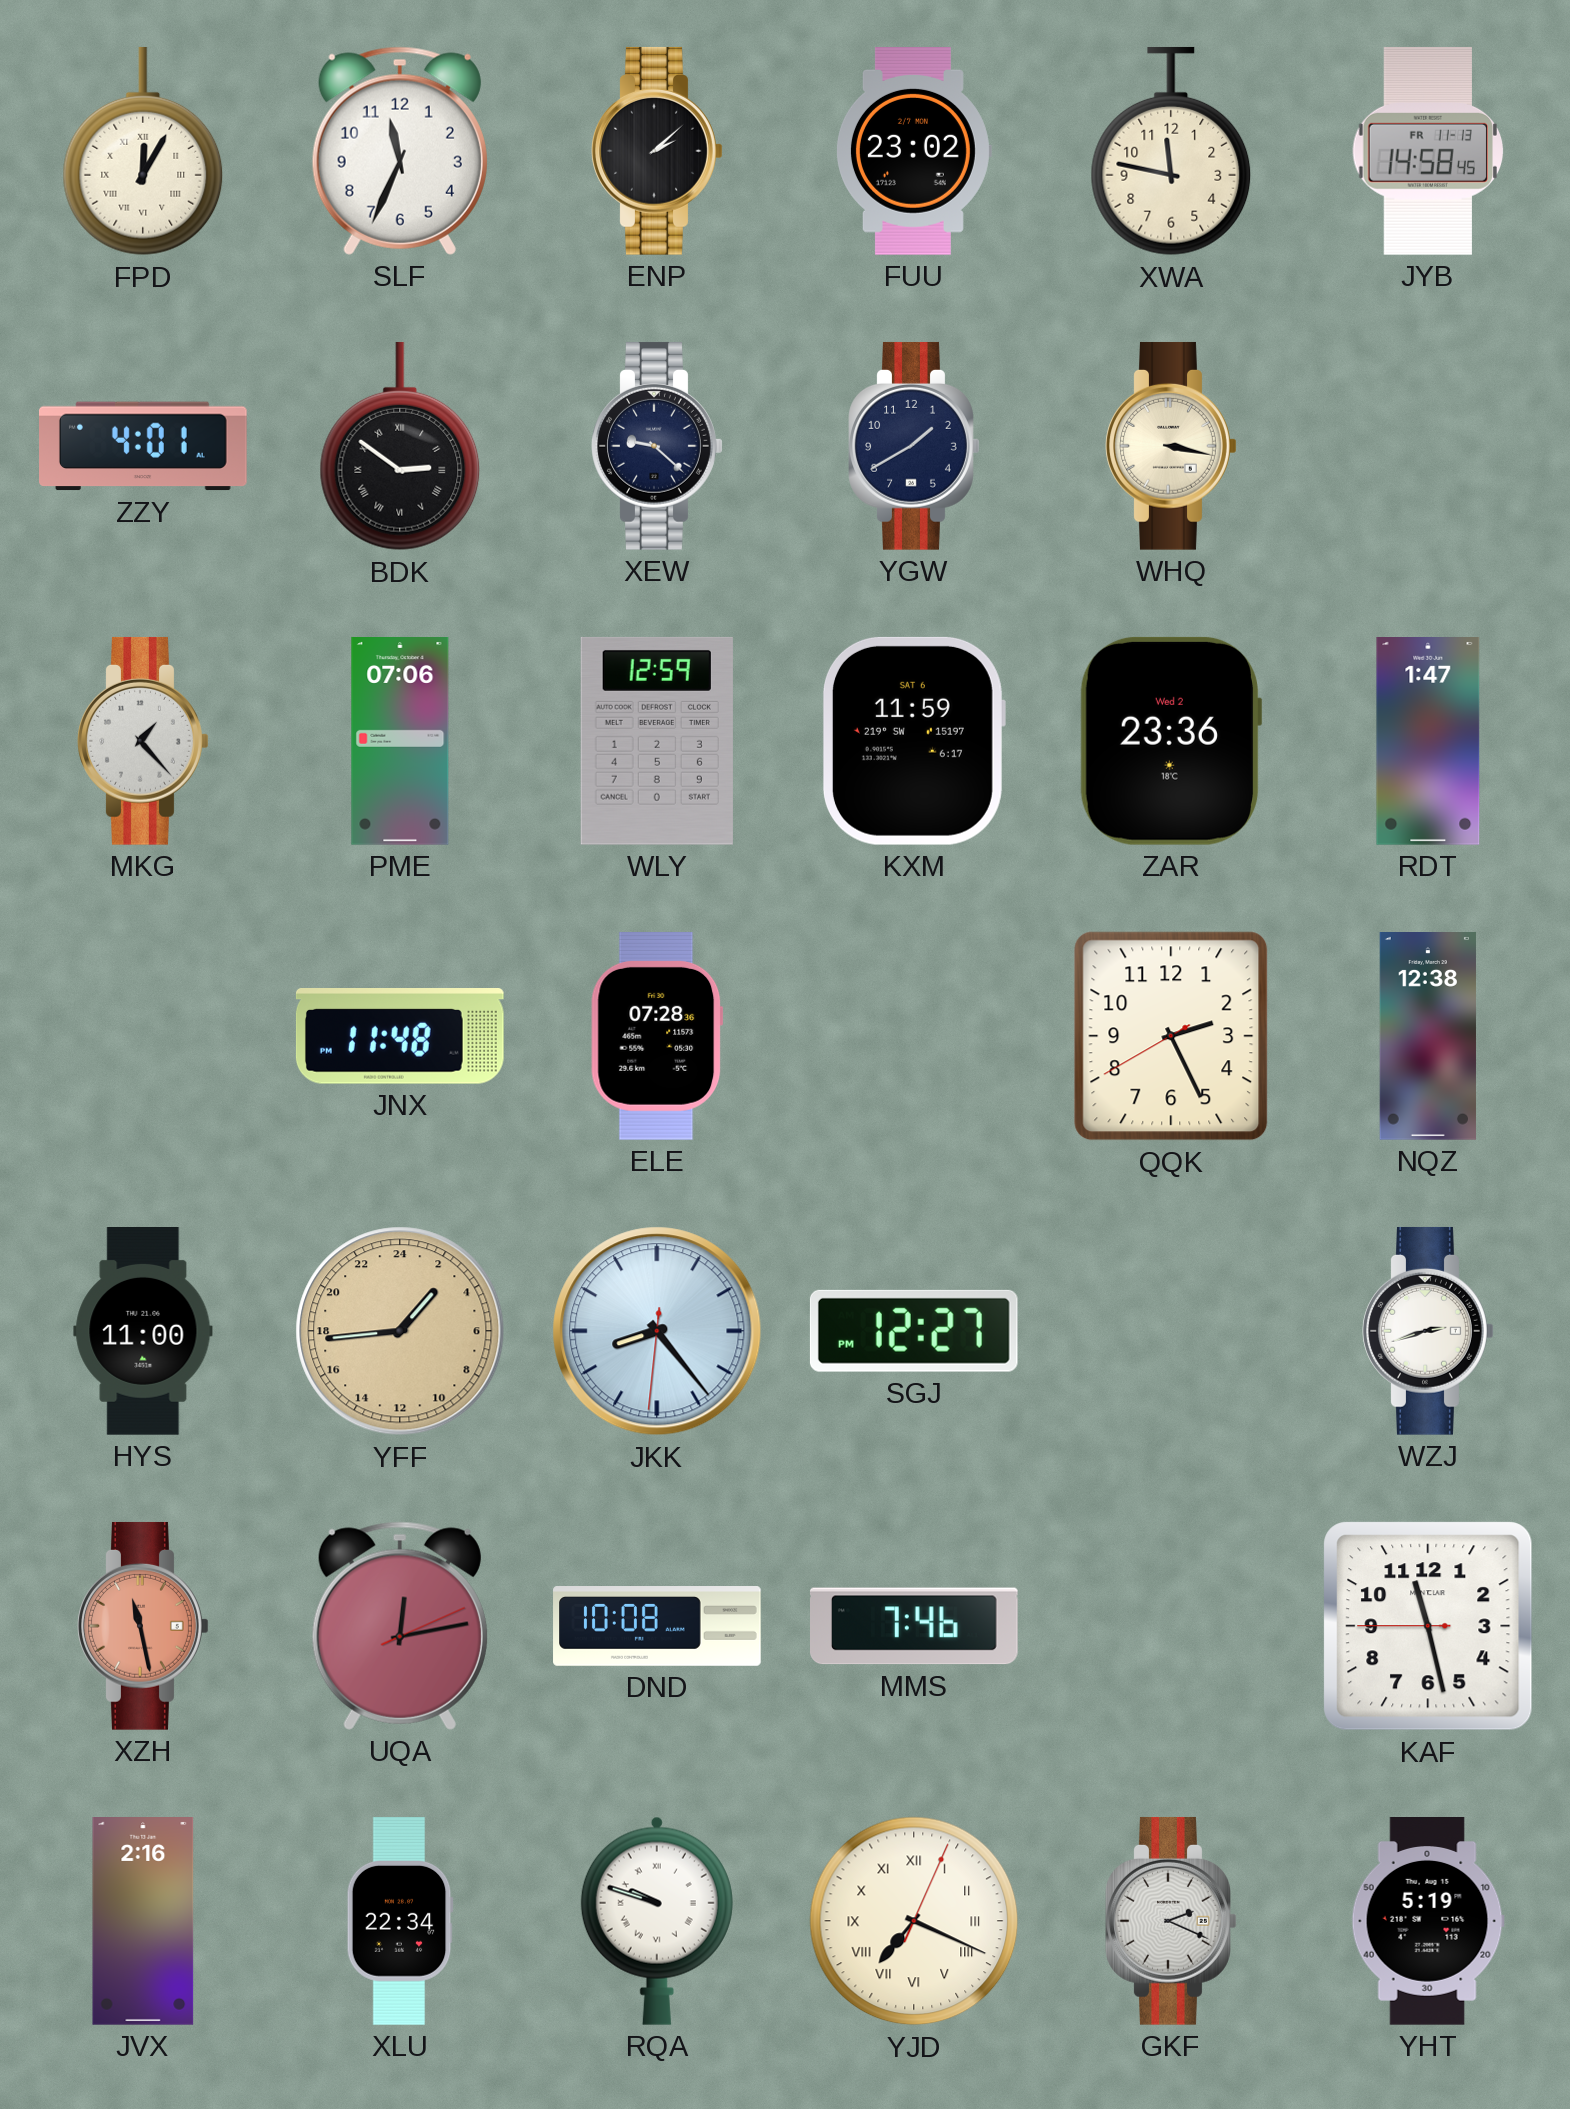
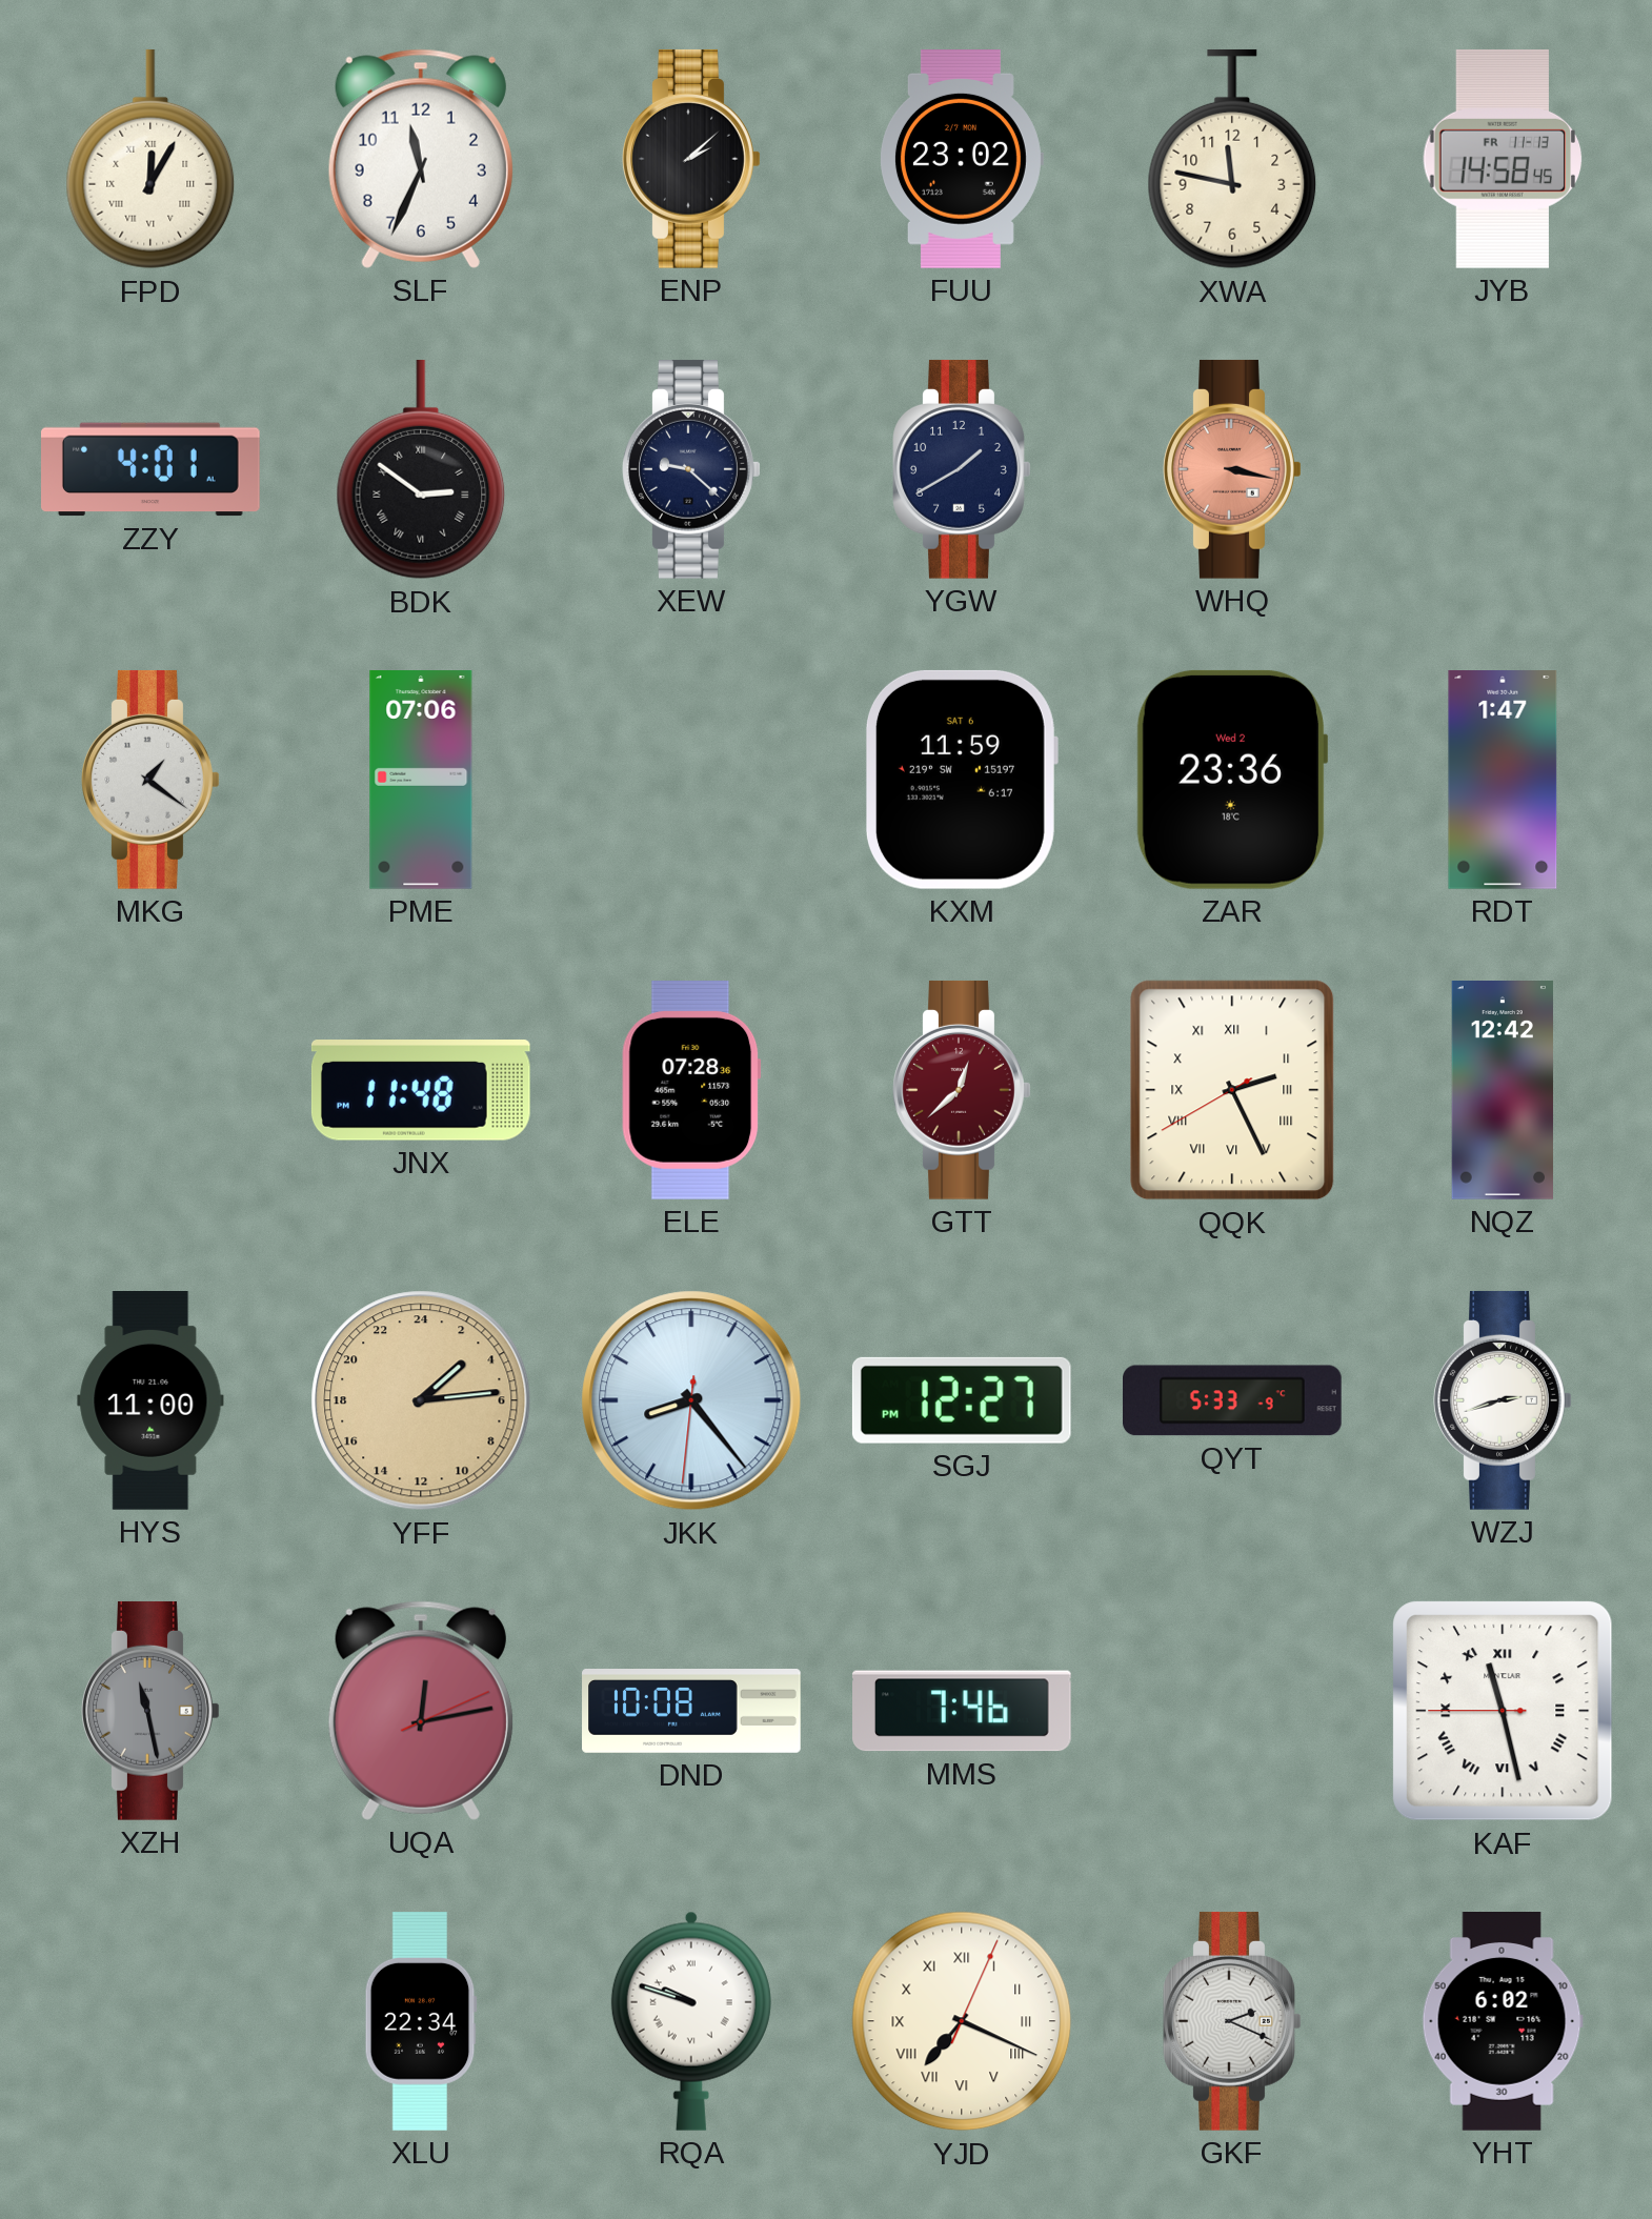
WHQ dial: cream -> salmon (1232, 469)
MKG: 1:23 -> 1:21 (150, 780)
WLY: 12:59 -> none (657, 741)
GTT: none -> 12:38 (962, 1090)
QQK numerals: Arabic -> Roman (1232, 1090)
NQZ: 12:38 -> 12:42 (1503, 1091)
YFF: 2:44 -> 3:14 (421, 1400)
QYT: none -> 5:33 (1233, 1400)
XZH dial: salmon -> grey (150, 1711)
KAF numerals: Arabic -> Roman (1503, 1711)
JVX: 2:16 -> none (143, 1922)
YHT: 5:19 -> 6:02 (1503, 2022)
